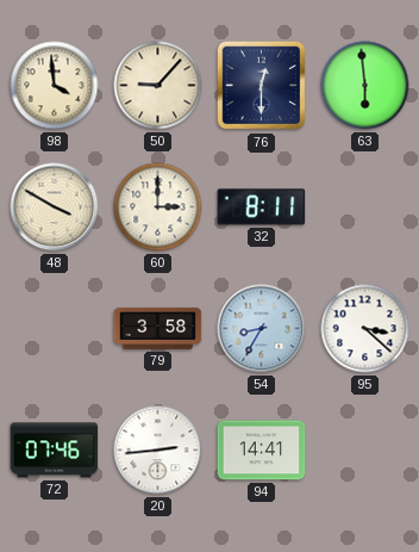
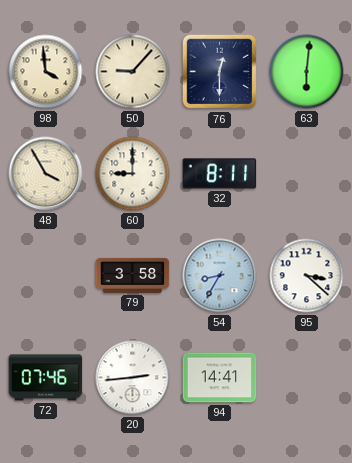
63: 5:59 -> 6:01 (307, 72)
48: 3:50 -> 3:55 (46, 174)
60: 3:00 -> 9:00 (133, 174)
